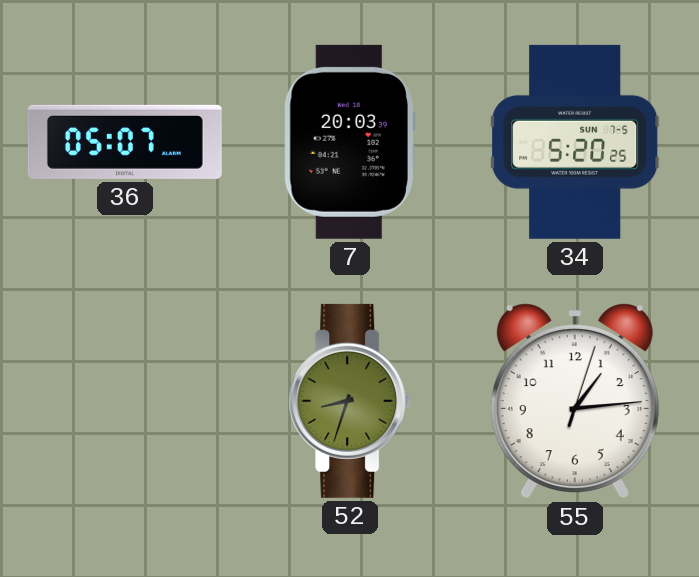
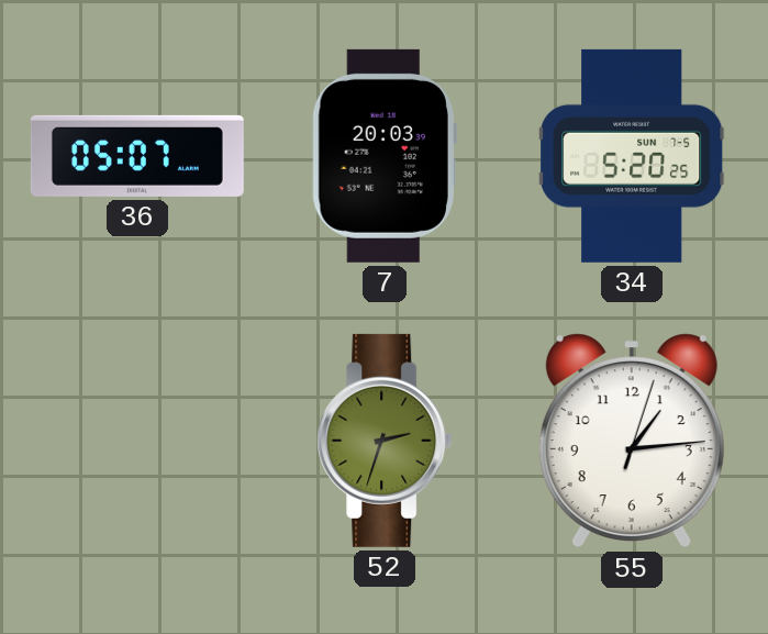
52: 8:33 -> 2:33 (385, 441)
